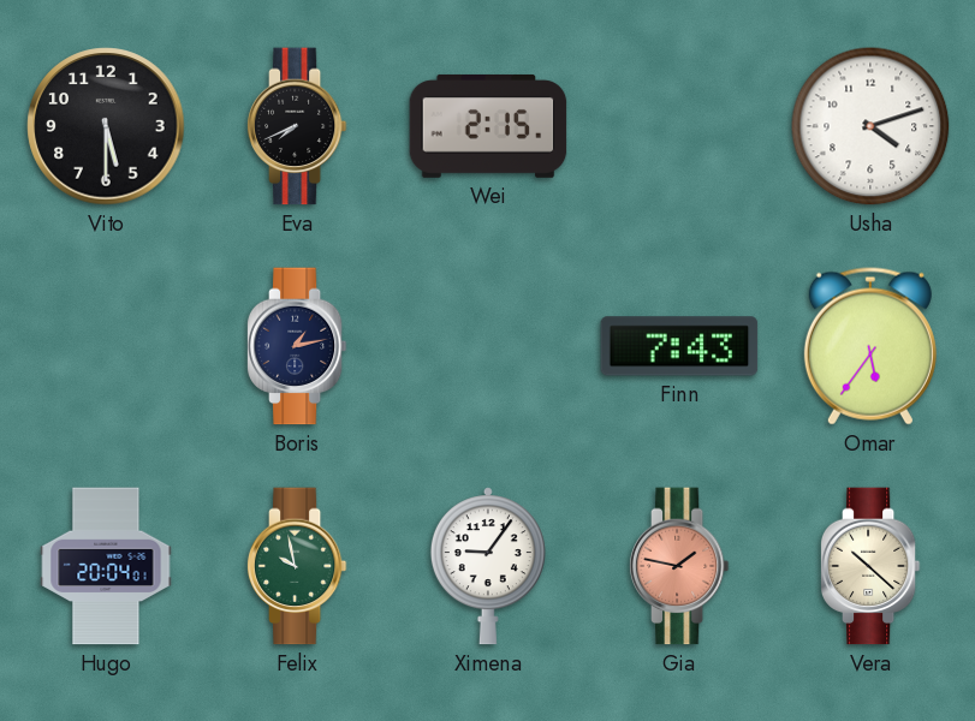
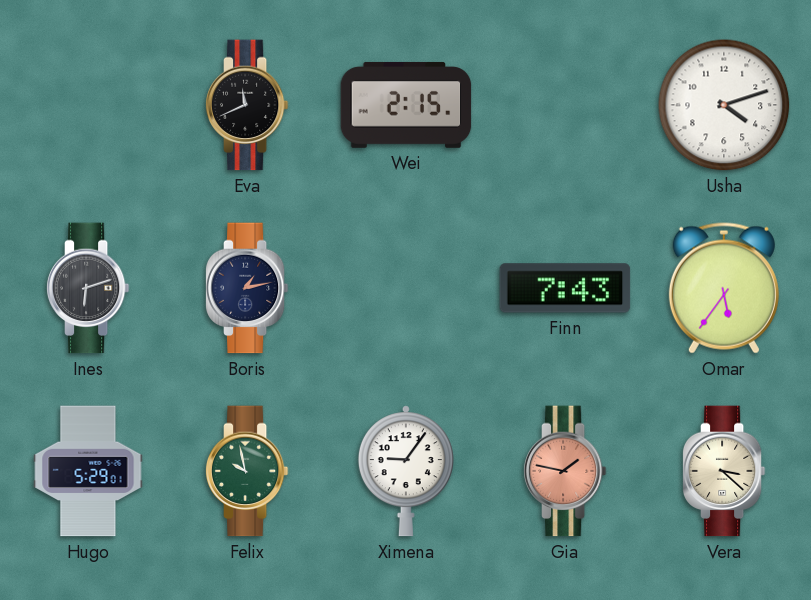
Vito: 5:30 -> none (106, 126)
Eva: 7:41 -> 11:41 (247, 105)
Ines: none -> 6:12 (88, 288)
Hugo: 20:04 -> 5:29 (88, 471)
Vera: 10:22 -> 3:22 (724, 471)
